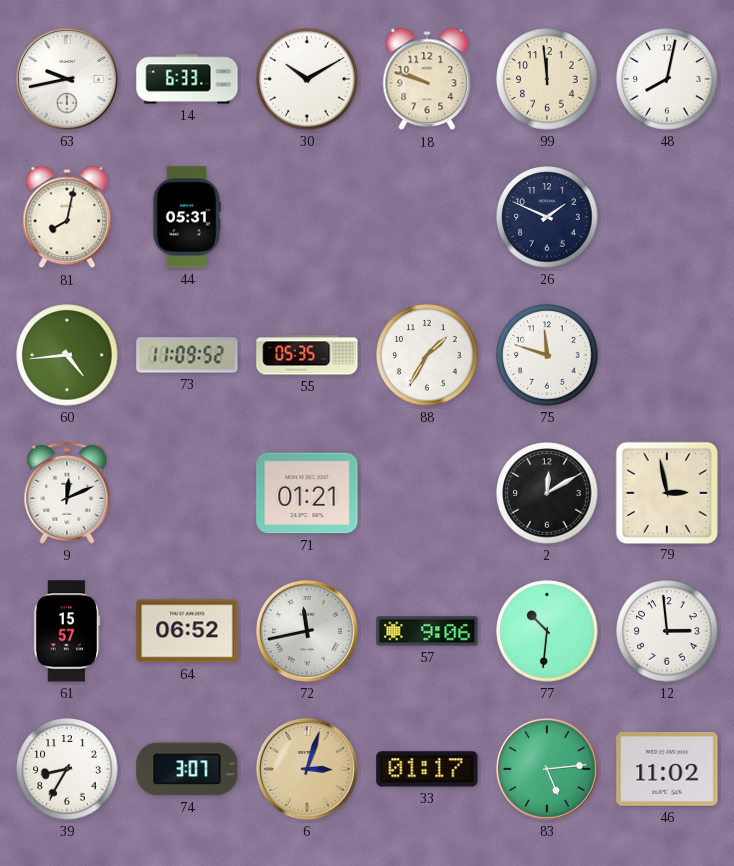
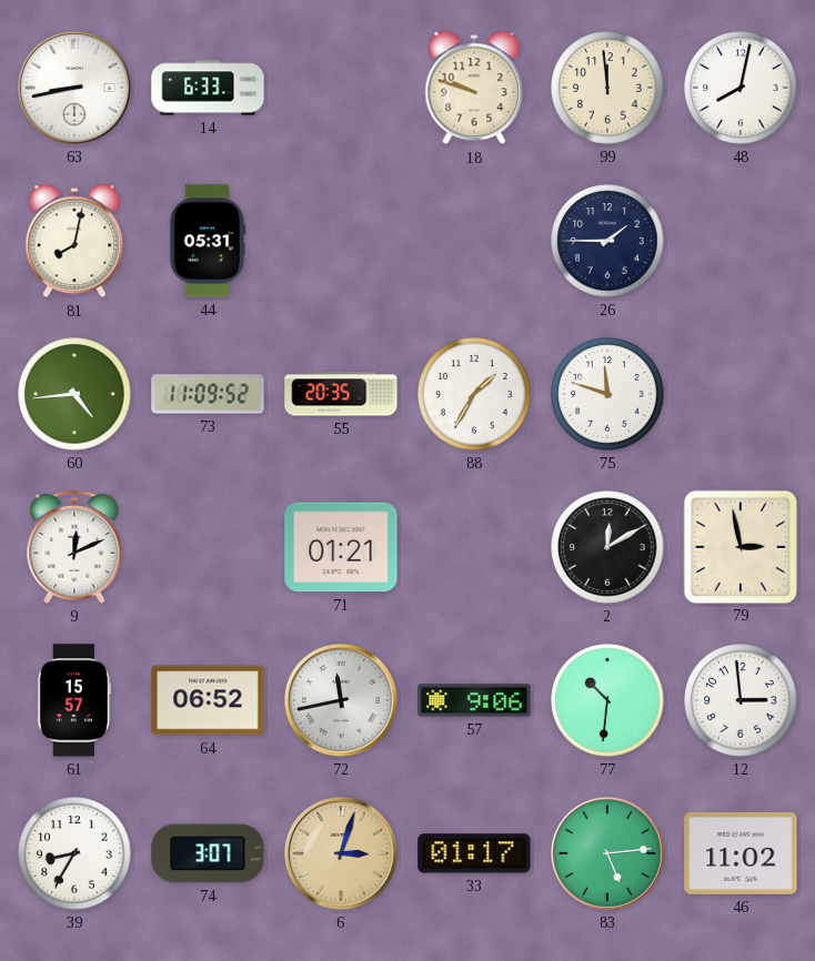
63: 9:43 -> 8:43 (74, 88)
30: 10:10 -> none (307, 79)
26: 1:49 -> 1:45 (607, 241)
55: 05:35 -> 20:35 (341, 394)
